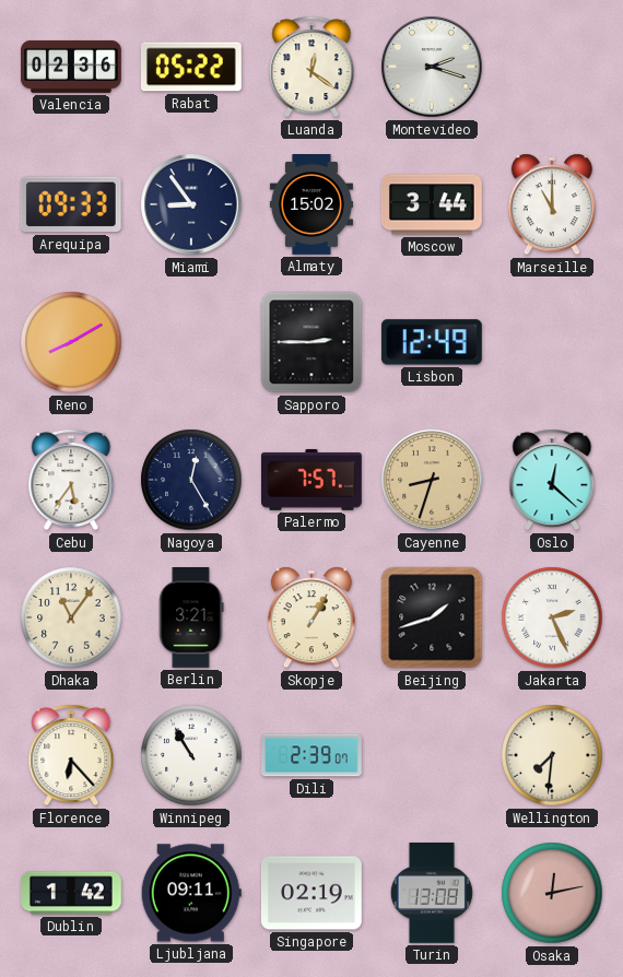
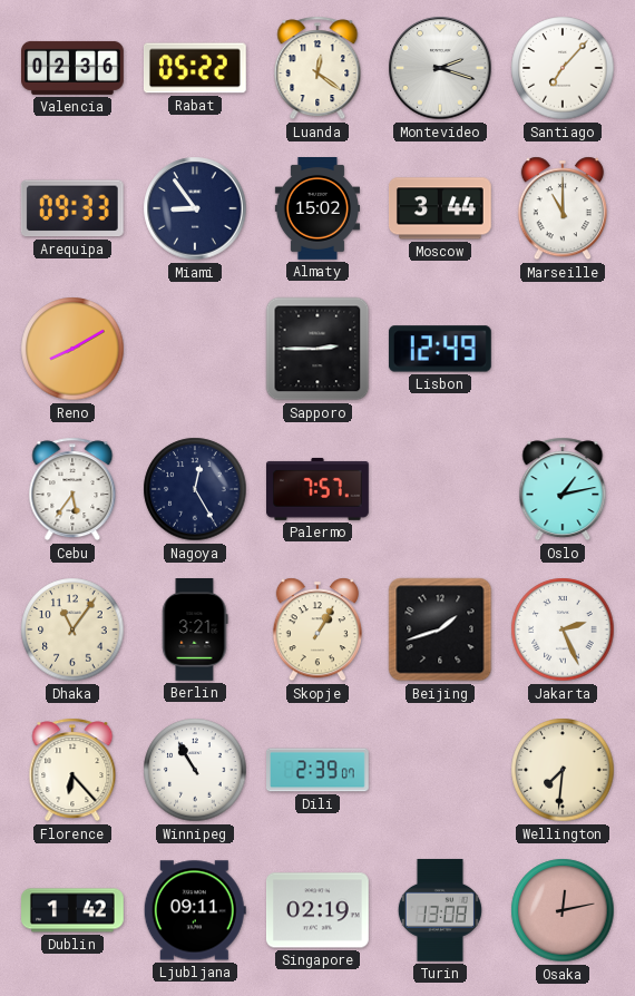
Santiago: none -> 7:07 (563, 68)
Cayenne: 8:33 -> none (432, 480)
Oslo: 12:22 -> 1:13 (563, 489)
